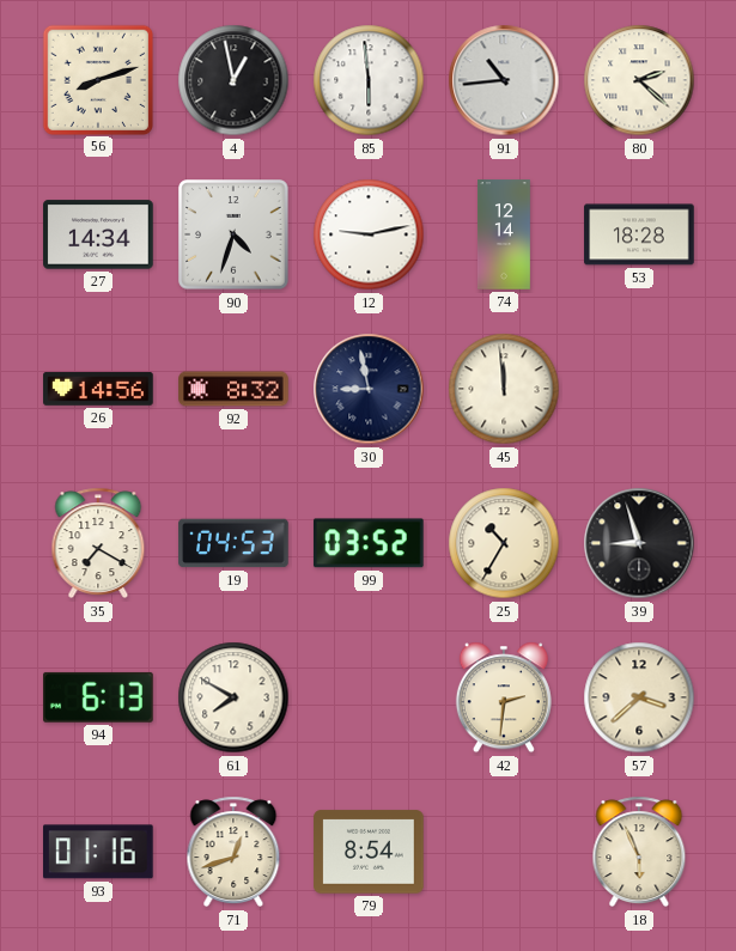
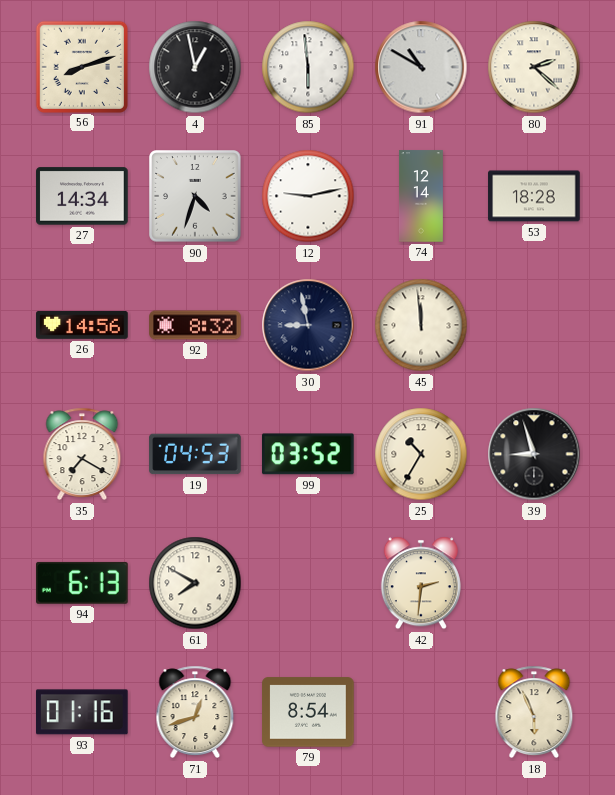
91: 10:44 -> 10:50 (421, 67)
57: 3:38 -> none (639, 697)
